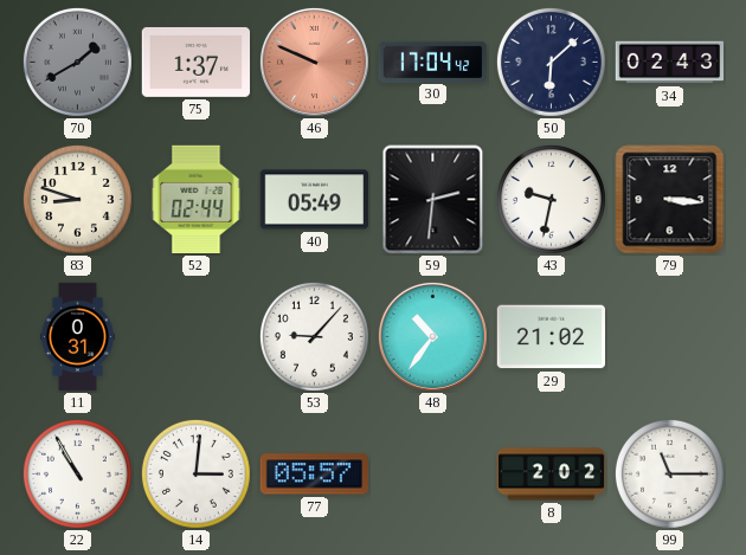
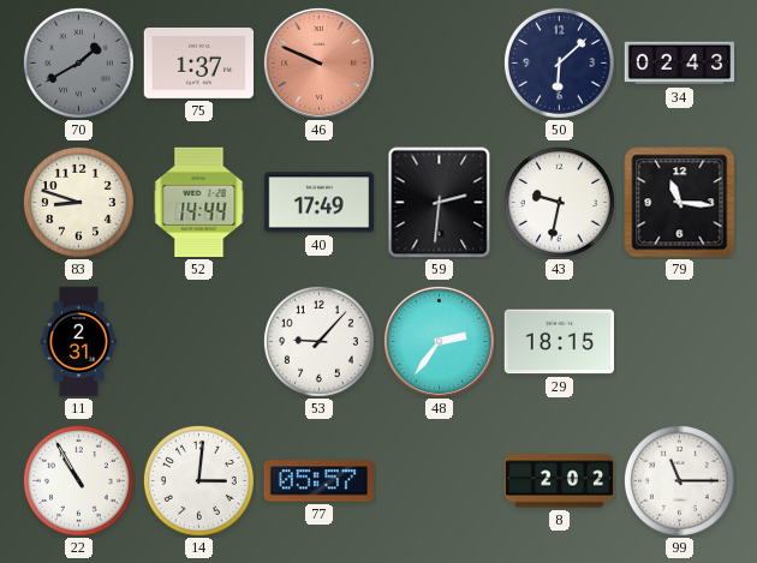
30: 17:04 -> none (433, 62)
52: 02:44 -> 14:44 (199, 203)
40: 05:49 -> 17:49 (318, 203)
79: 3:16 -> 11:16 (680, 203)
11: 0:31 -> 2:31 (78, 342)
48: 10:36 -> 2:36 (439, 341)
29: 21:02 -> 18:15 (559, 342)
